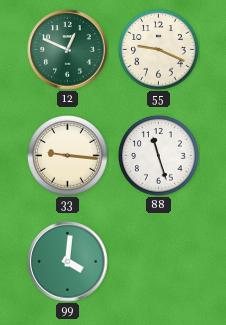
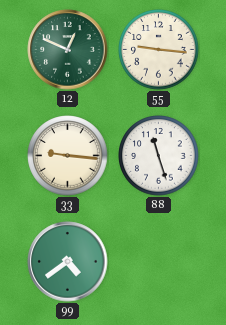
55: 9:19 -> 9:16 (159, 50)
99: 4:01 -> 4:39 (68, 262)
